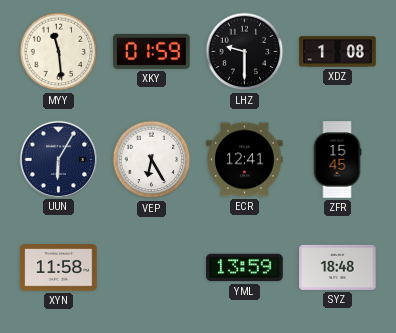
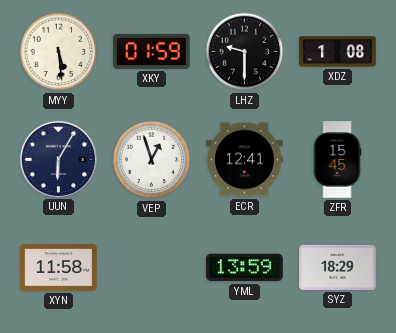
MYY: 11:29 -> 5:29 (59, 52)
VEP: 6:25 -> 12:57 (152, 160)
SYZ: 18:48 -> 18:29 (338, 267)
